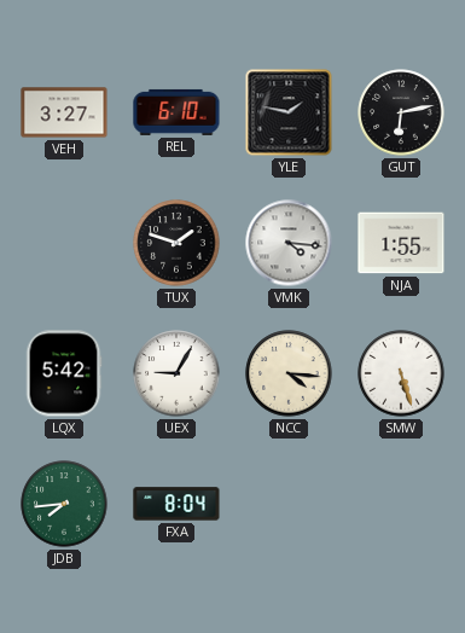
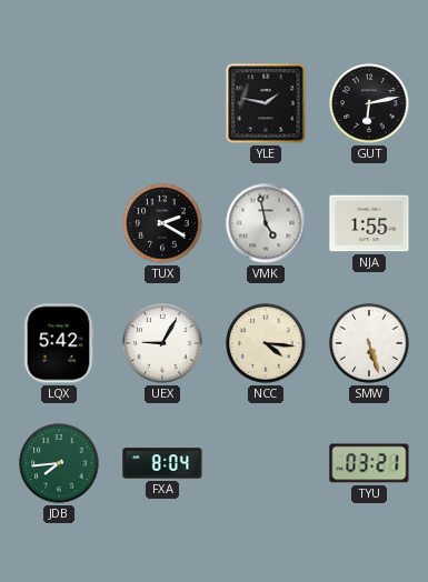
VEH: 3:27 -> none (64, 112)
REL: 6:10 -> none (176, 112)
TUX: 1:48 -> 2:20 (162, 223)
VMK: 4:16 -> 4:58 (266, 223)
TYU: none -> 03:21 (369, 463)
